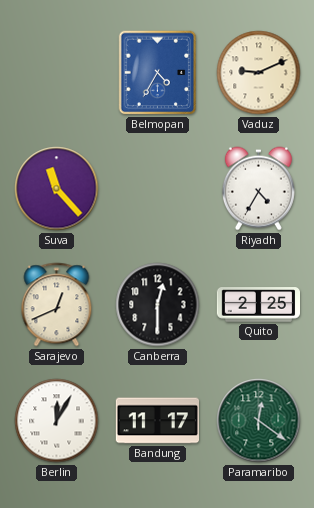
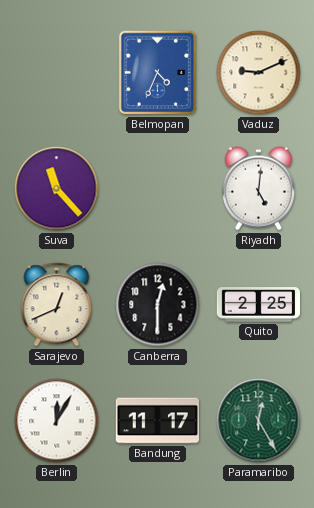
Belmopan: 4:35 -> 4:34 (158, 73)
Riyadh: 4:35 -> 5:01 (258, 189)
Paramaribo: 12:21 -> 12:25 (259, 421)
